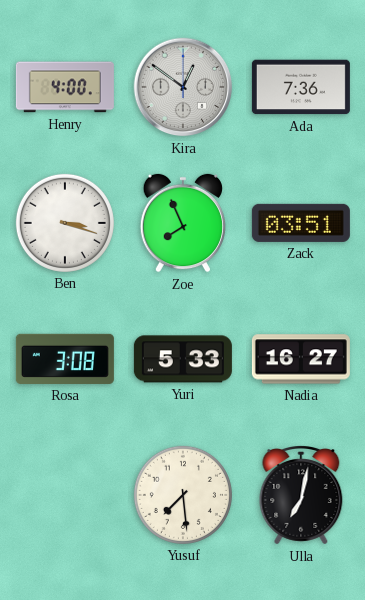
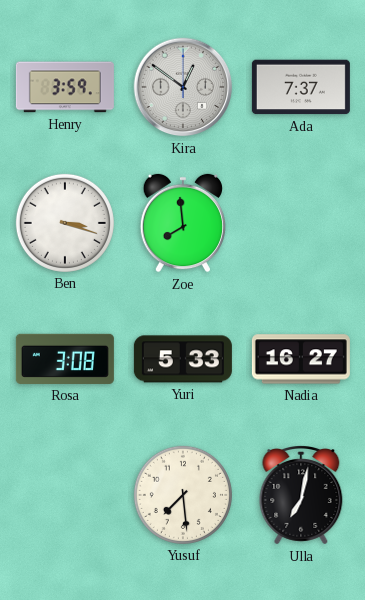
Henry: 4:00 -> 3:59 (65, 87)
Ada: 7:36 -> 7:37 (301, 87)
Zoe: 7:56 -> 7:59 (183, 223)
Zack: 03:51 -> none (301, 223)
